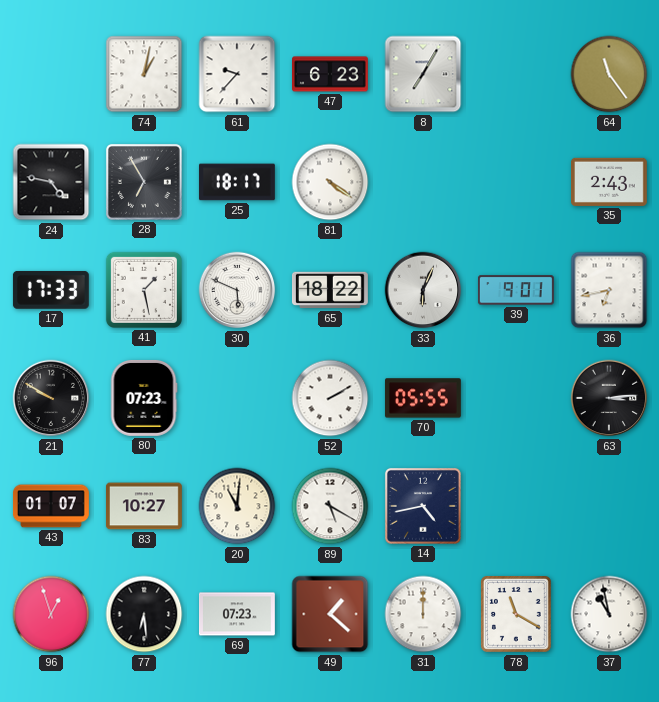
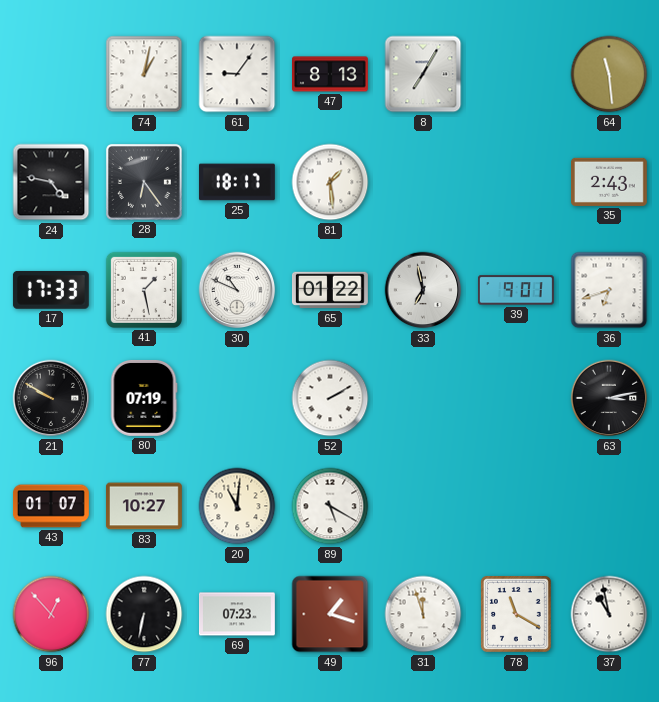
61: 9:37 -> 9:06 (237, 74)
47: 6:23 -> 8:13 (331, 74)
64: 11:24 -> 11:29 (609, 74)
28: 6:55 -> 6:24 (144, 182)
81: 4:21 -> 1:29 (330, 182)
30: 5:49 -> 10:49 (237, 290)
65: 18:22 -> 01:22 (330, 290)
33: 6:04 -> 6:58 (423, 290)
36: 6:43 -> 6:42 (609, 290)
80: 07:23 -> 07:19 (144, 398)
70: 05:55 -> none (423, 398)
63: 3:14 -> 3:13 (609, 398)
14: 4:43 -> none (423, 506)
96: 12:57 -> 12:53 (51, 614)
77: 6:29 -> 6:32 (144, 614)
49: 1:22 -> 1:18 (330, 614)
31: 12:00 -> 11:57 (423, 614)
